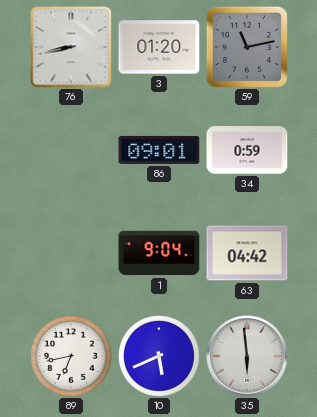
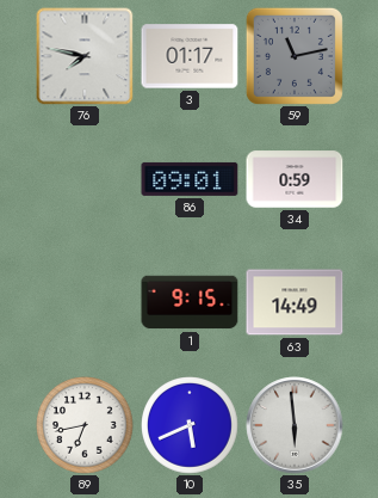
76: 8:43 -> 7:47 (85, 56)
3: 01:20 -> 01:17 (190, 56)
1: 9:04 -> 9:15 (190, 302)
63: 04:42 -> 14:49 (295, 302)
